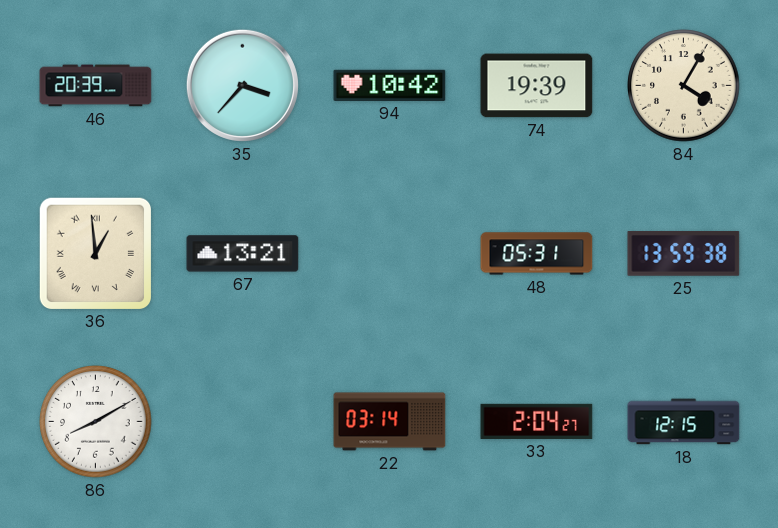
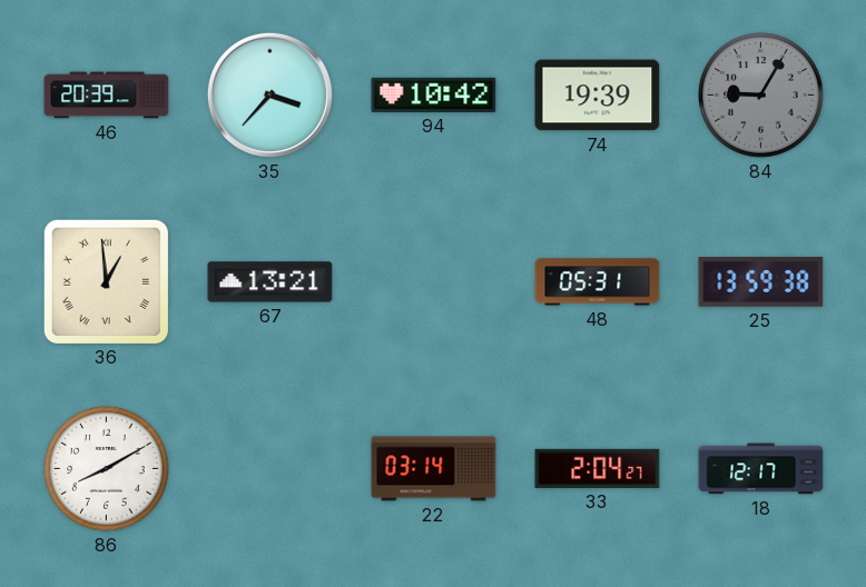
84: 4:05 -> 9:05 (761, 96)
84 dial: cream -> grey (761, 96)
18: 12:15 -> 12:17 (761, 469)
